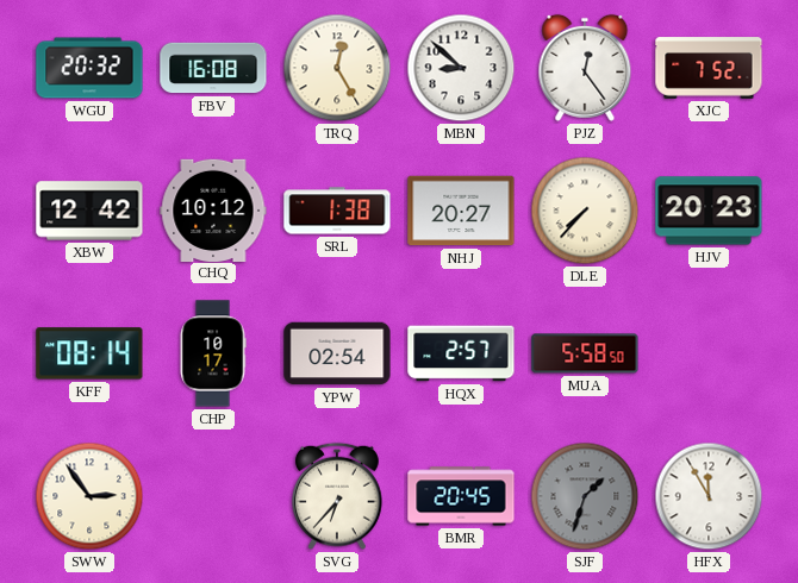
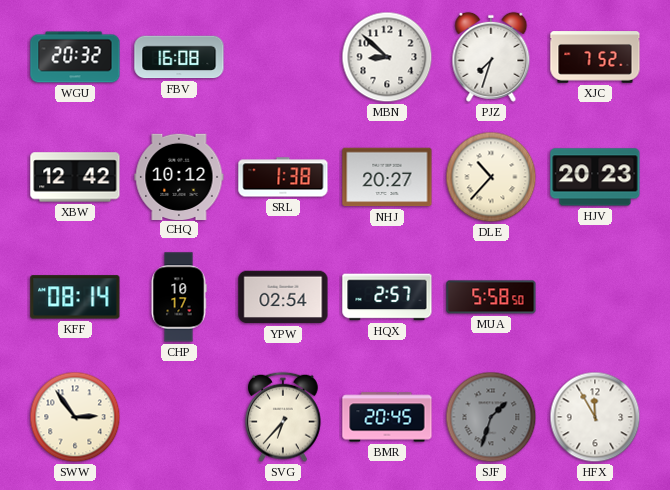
TRQ: 12:25 -> none (337, 68)
PJZ: 12:24 -> 7:33 (491, 57)
DLE: 7:37 -> 10:37 (491, 177)
